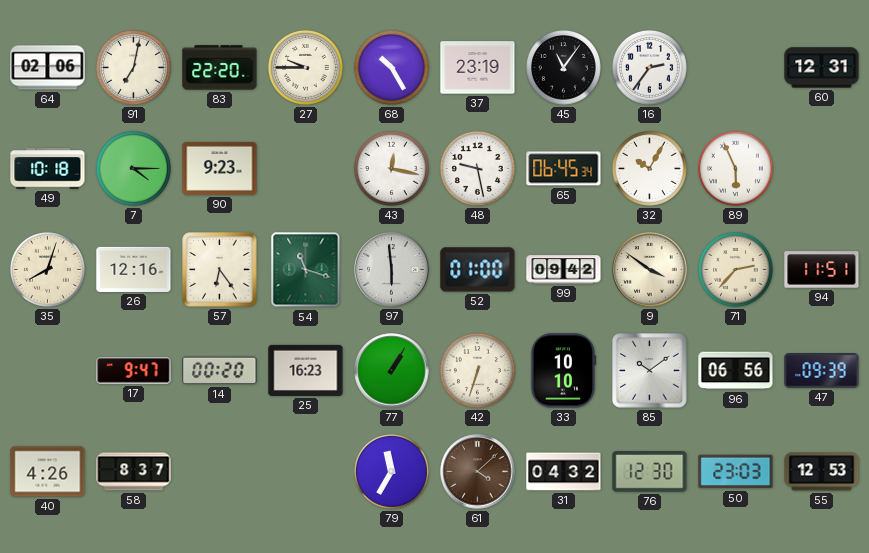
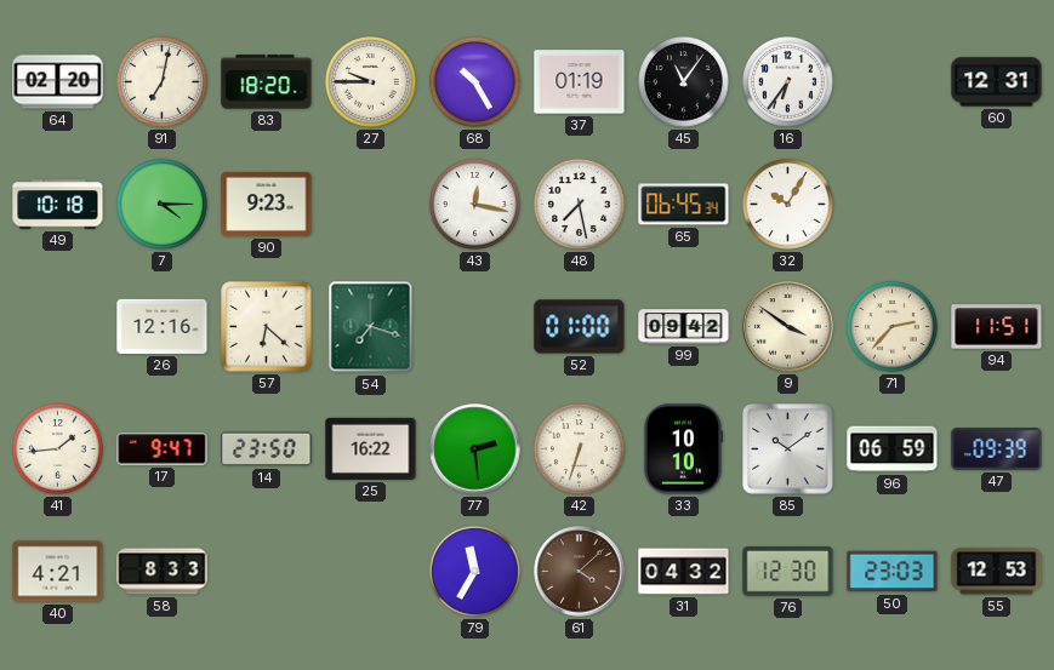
64: 02:06 -> 02:20 (58, 82)
83: 22:20 -> 18:20 (267, 82)
37: 23:19 -> 01:19 (580, 82)
16: 2:36 -> 6:36 (787, 81)
48: 9:28 -> 7:28 (579, 204)
89: 5:56 -> none (735, 168)
35: 8:03 -> none (47, 269)
57: 6:24 -> 6:22 (267, 327)
54: 11:18 -> 7:18 (371, 327)
97: 5:59 -> none (392, 270)
41: none -> 1:44 (57, 448)
14: 00:20 -> 23:50 (267, 449)
25: 16:23 -> 16:22 (371, 448)
77: 1:05 -> 2:29 (475, 449)
96: 06:56 -> 06:59 (893, 449)
40: 4:26 -> 4:21 (58, 572)
58: 8:37 -> 8:33 (163, 572)
